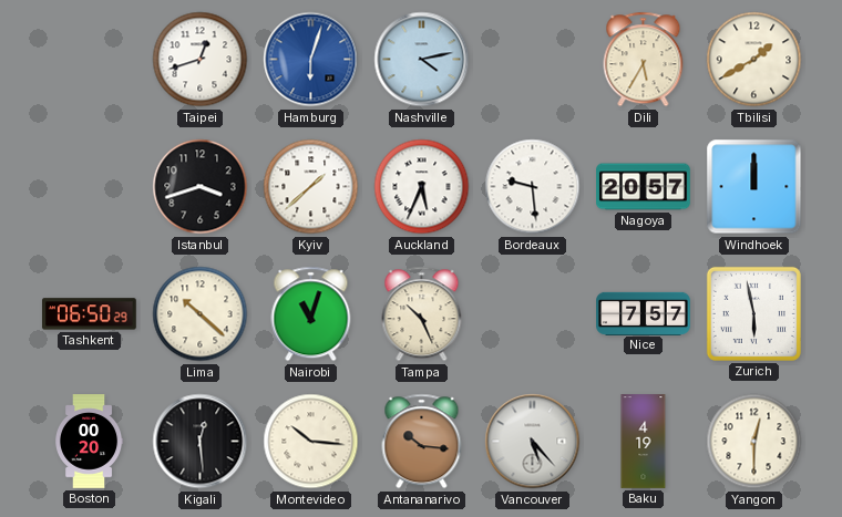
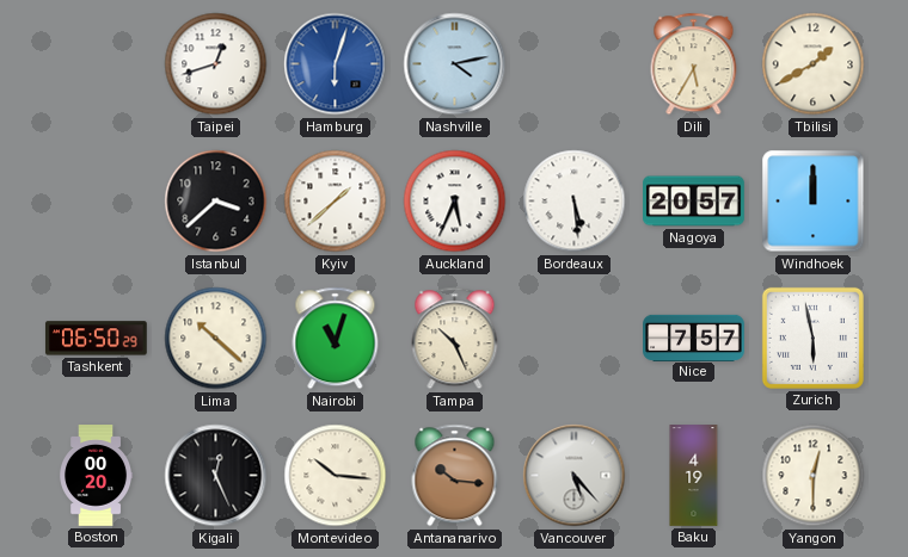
Istanbul: 3:42 -> 3:38 (216, 202)
Bordeaux: 9:29 -> 5:29 (575, 202)
Kigali: 12:29 -> 12:26 (216, 476)
